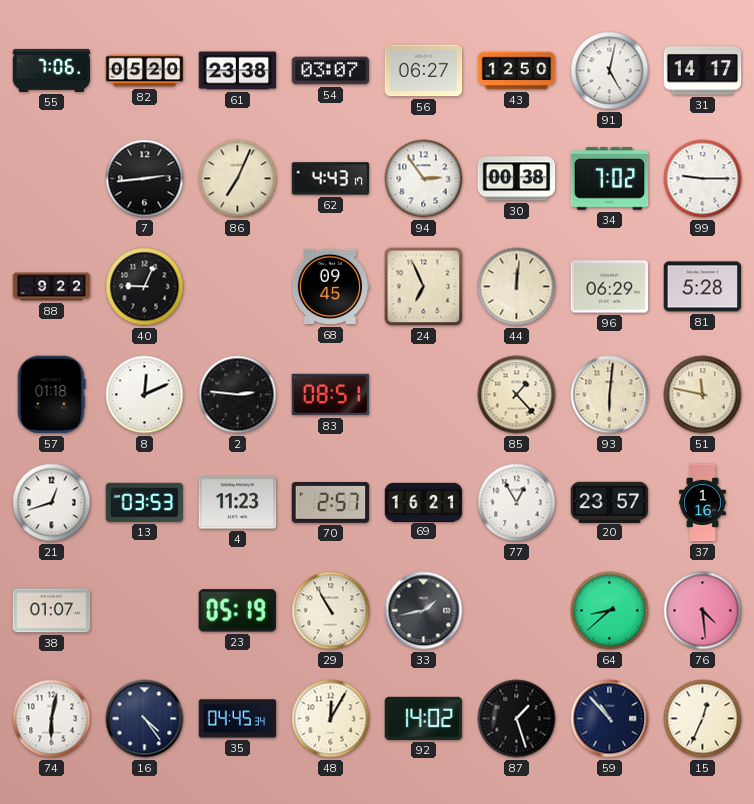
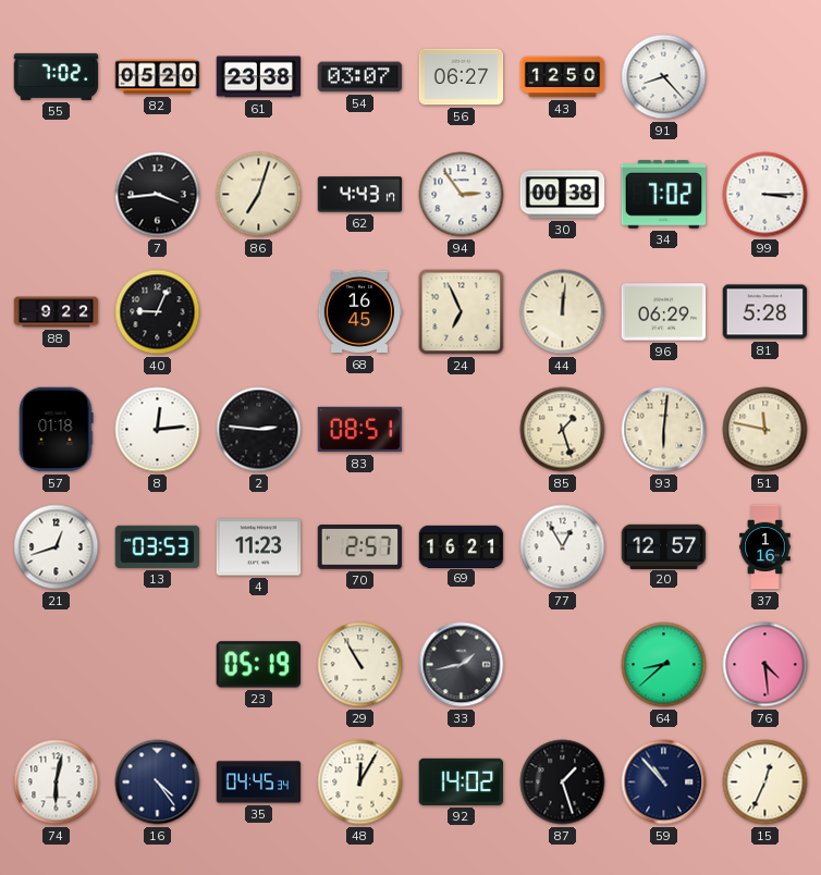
55: 7:06 -> 7:02 (57, 76)
91: 5:02 -> 8:23 (664, 77)
31: 14:17 -> none (703, 71)
7: 2:44 -> 3:44 (158, 195)
86: 7:04 -> 7:03 (259, 195)
99: 9:15 -> 3:15 (765, 195)
68: 09:45 -> 16:45 (359, 312)
8: 12:11 -> 12:14 (158, 430)
85: 1:23 -> 1:27 (563, 430)
20: 23:57 -> 12:57 (664, 546)
38: 01:07 -> none (52, 611)
